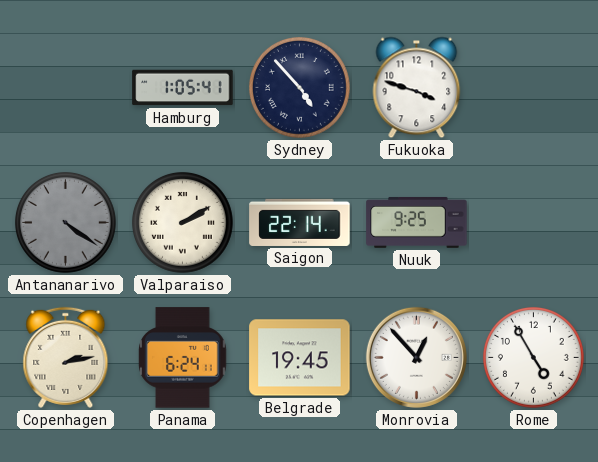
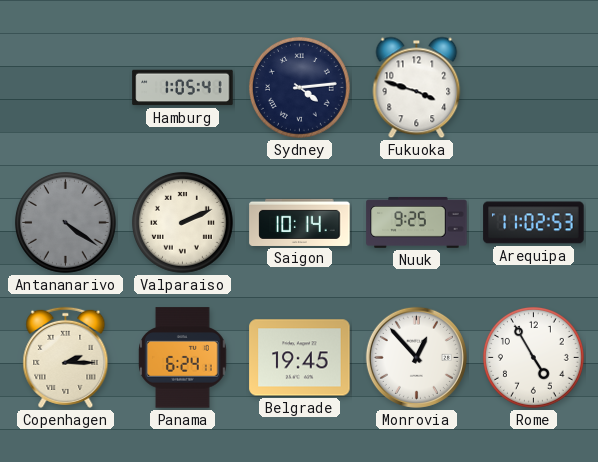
Sydney: 4:53 -> 4:14 (299, 87)
Valparaiso: 2:10 -> 2:11 (182, 222)
Saigon: 22:14 -> 10:14 (300, 222)
Arequipa: none -> 11:02 (534, 223)
Copenhagen: 2:13 -> 2:15 (66, 357)
